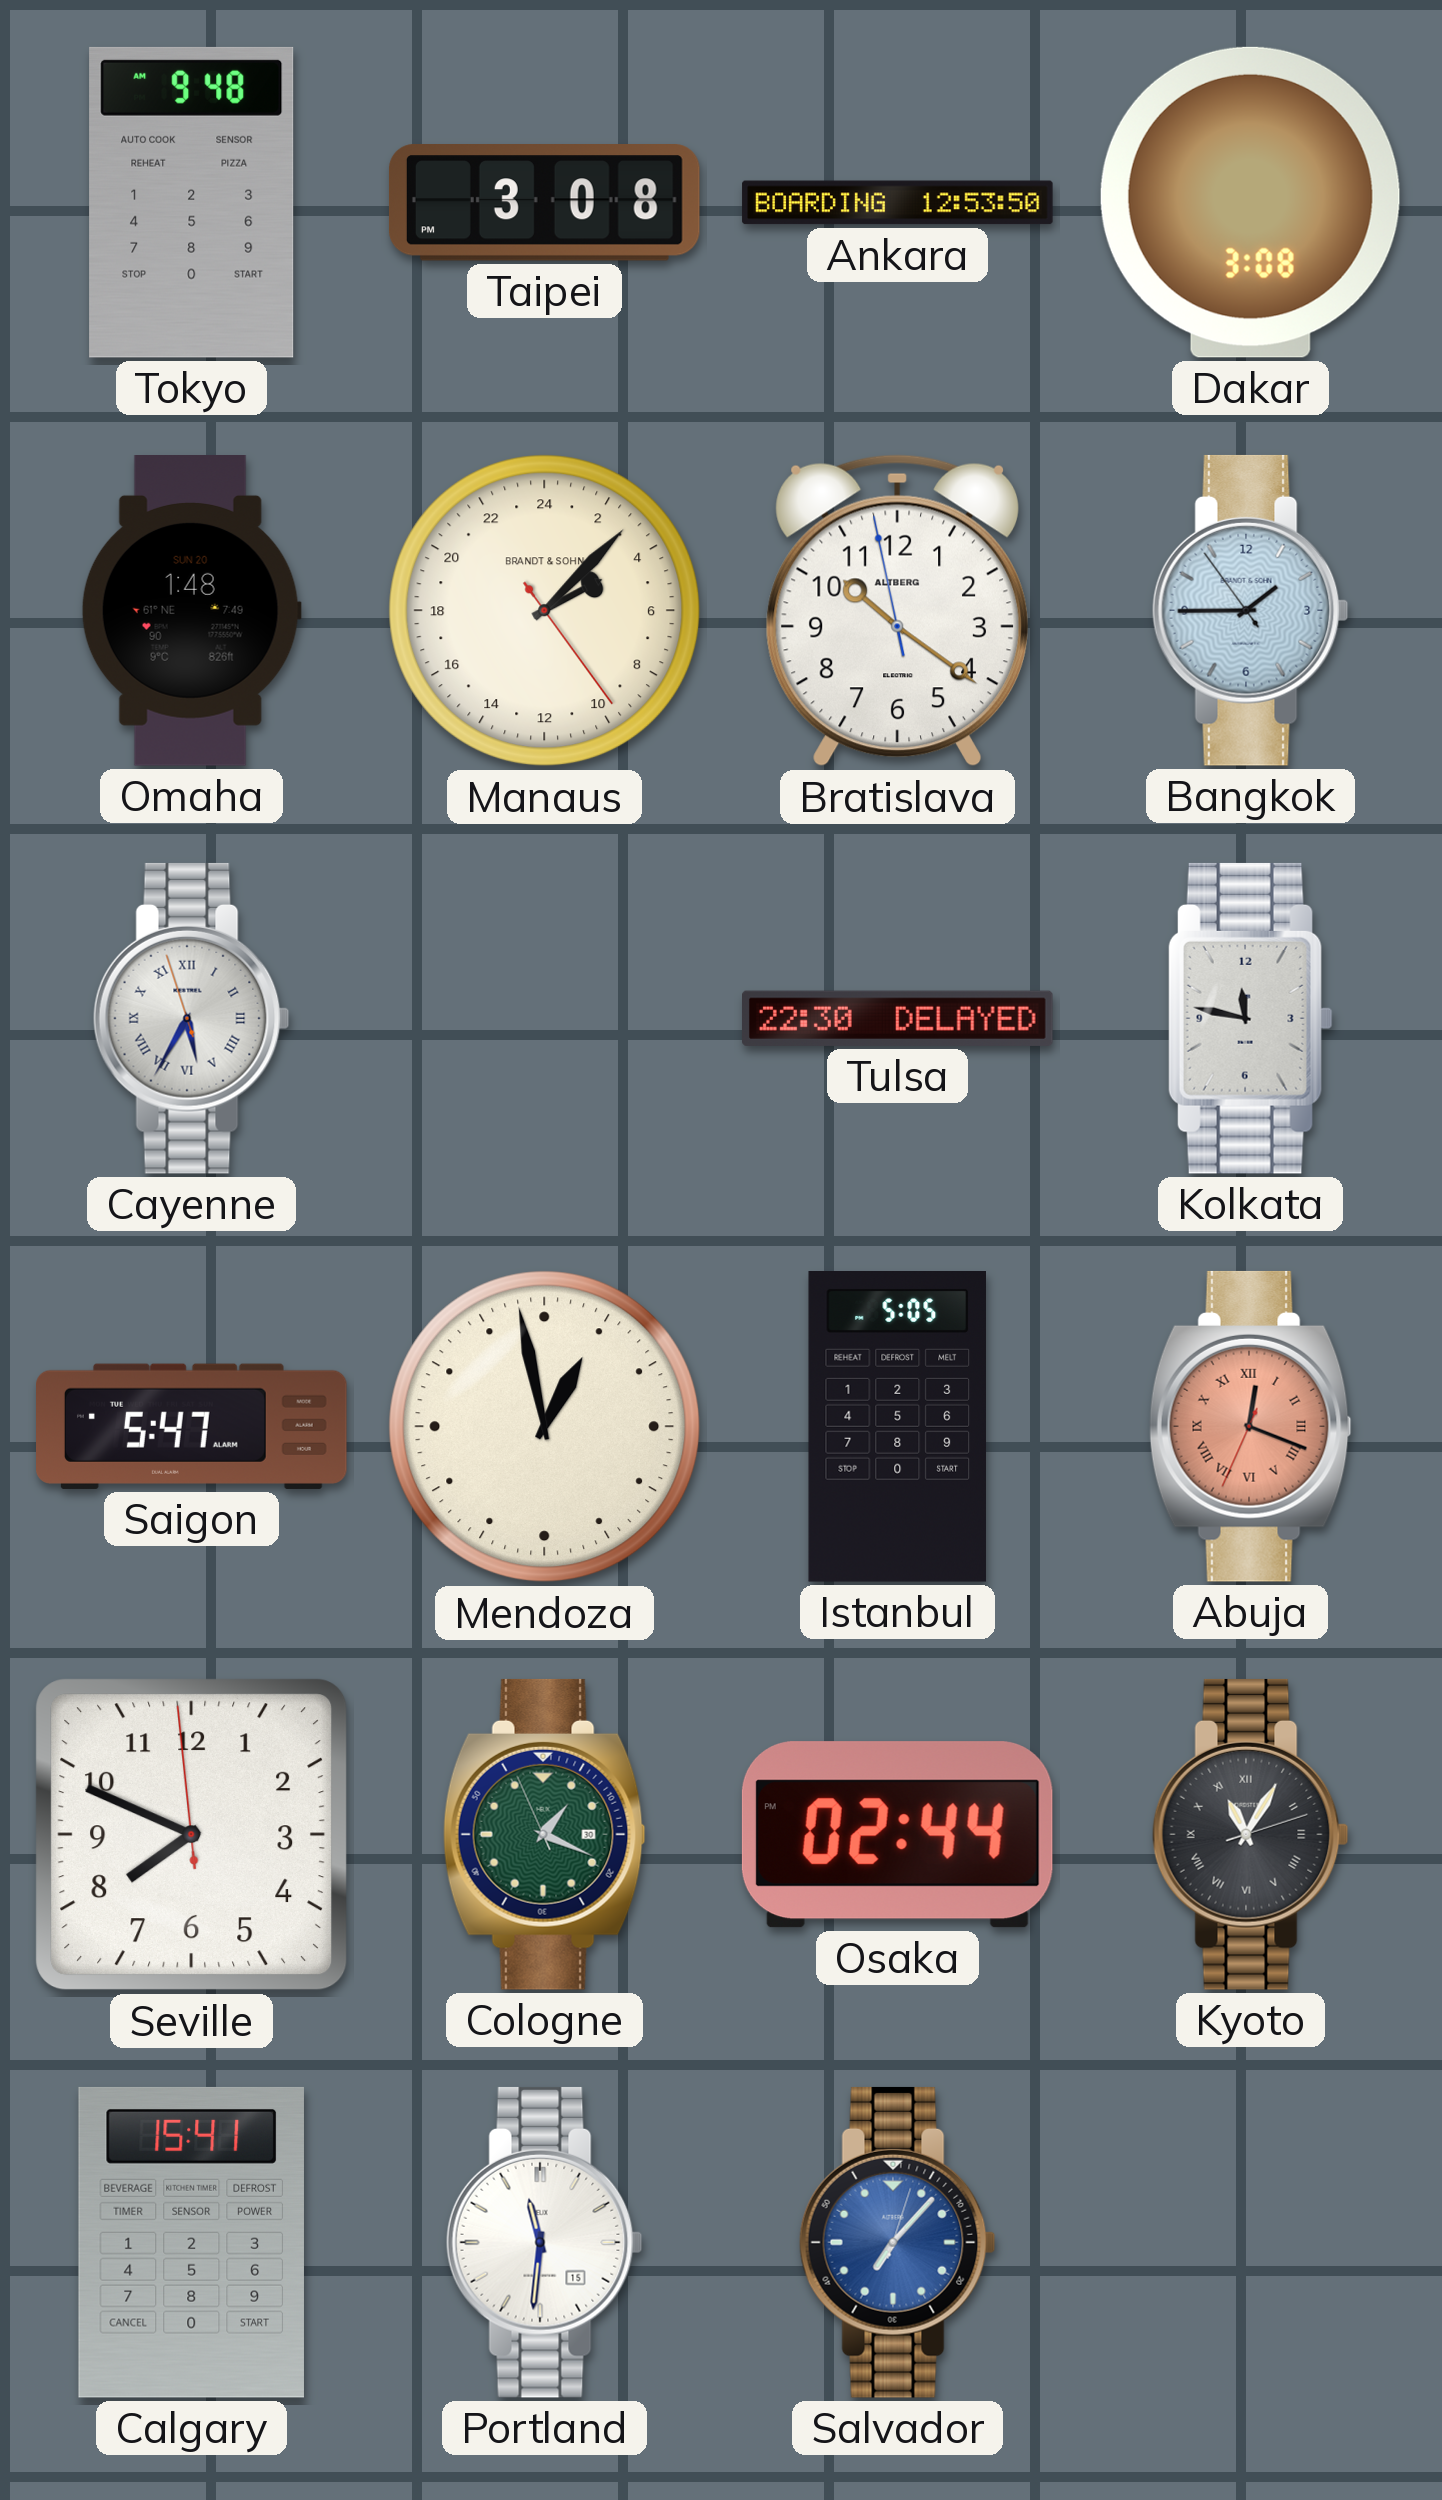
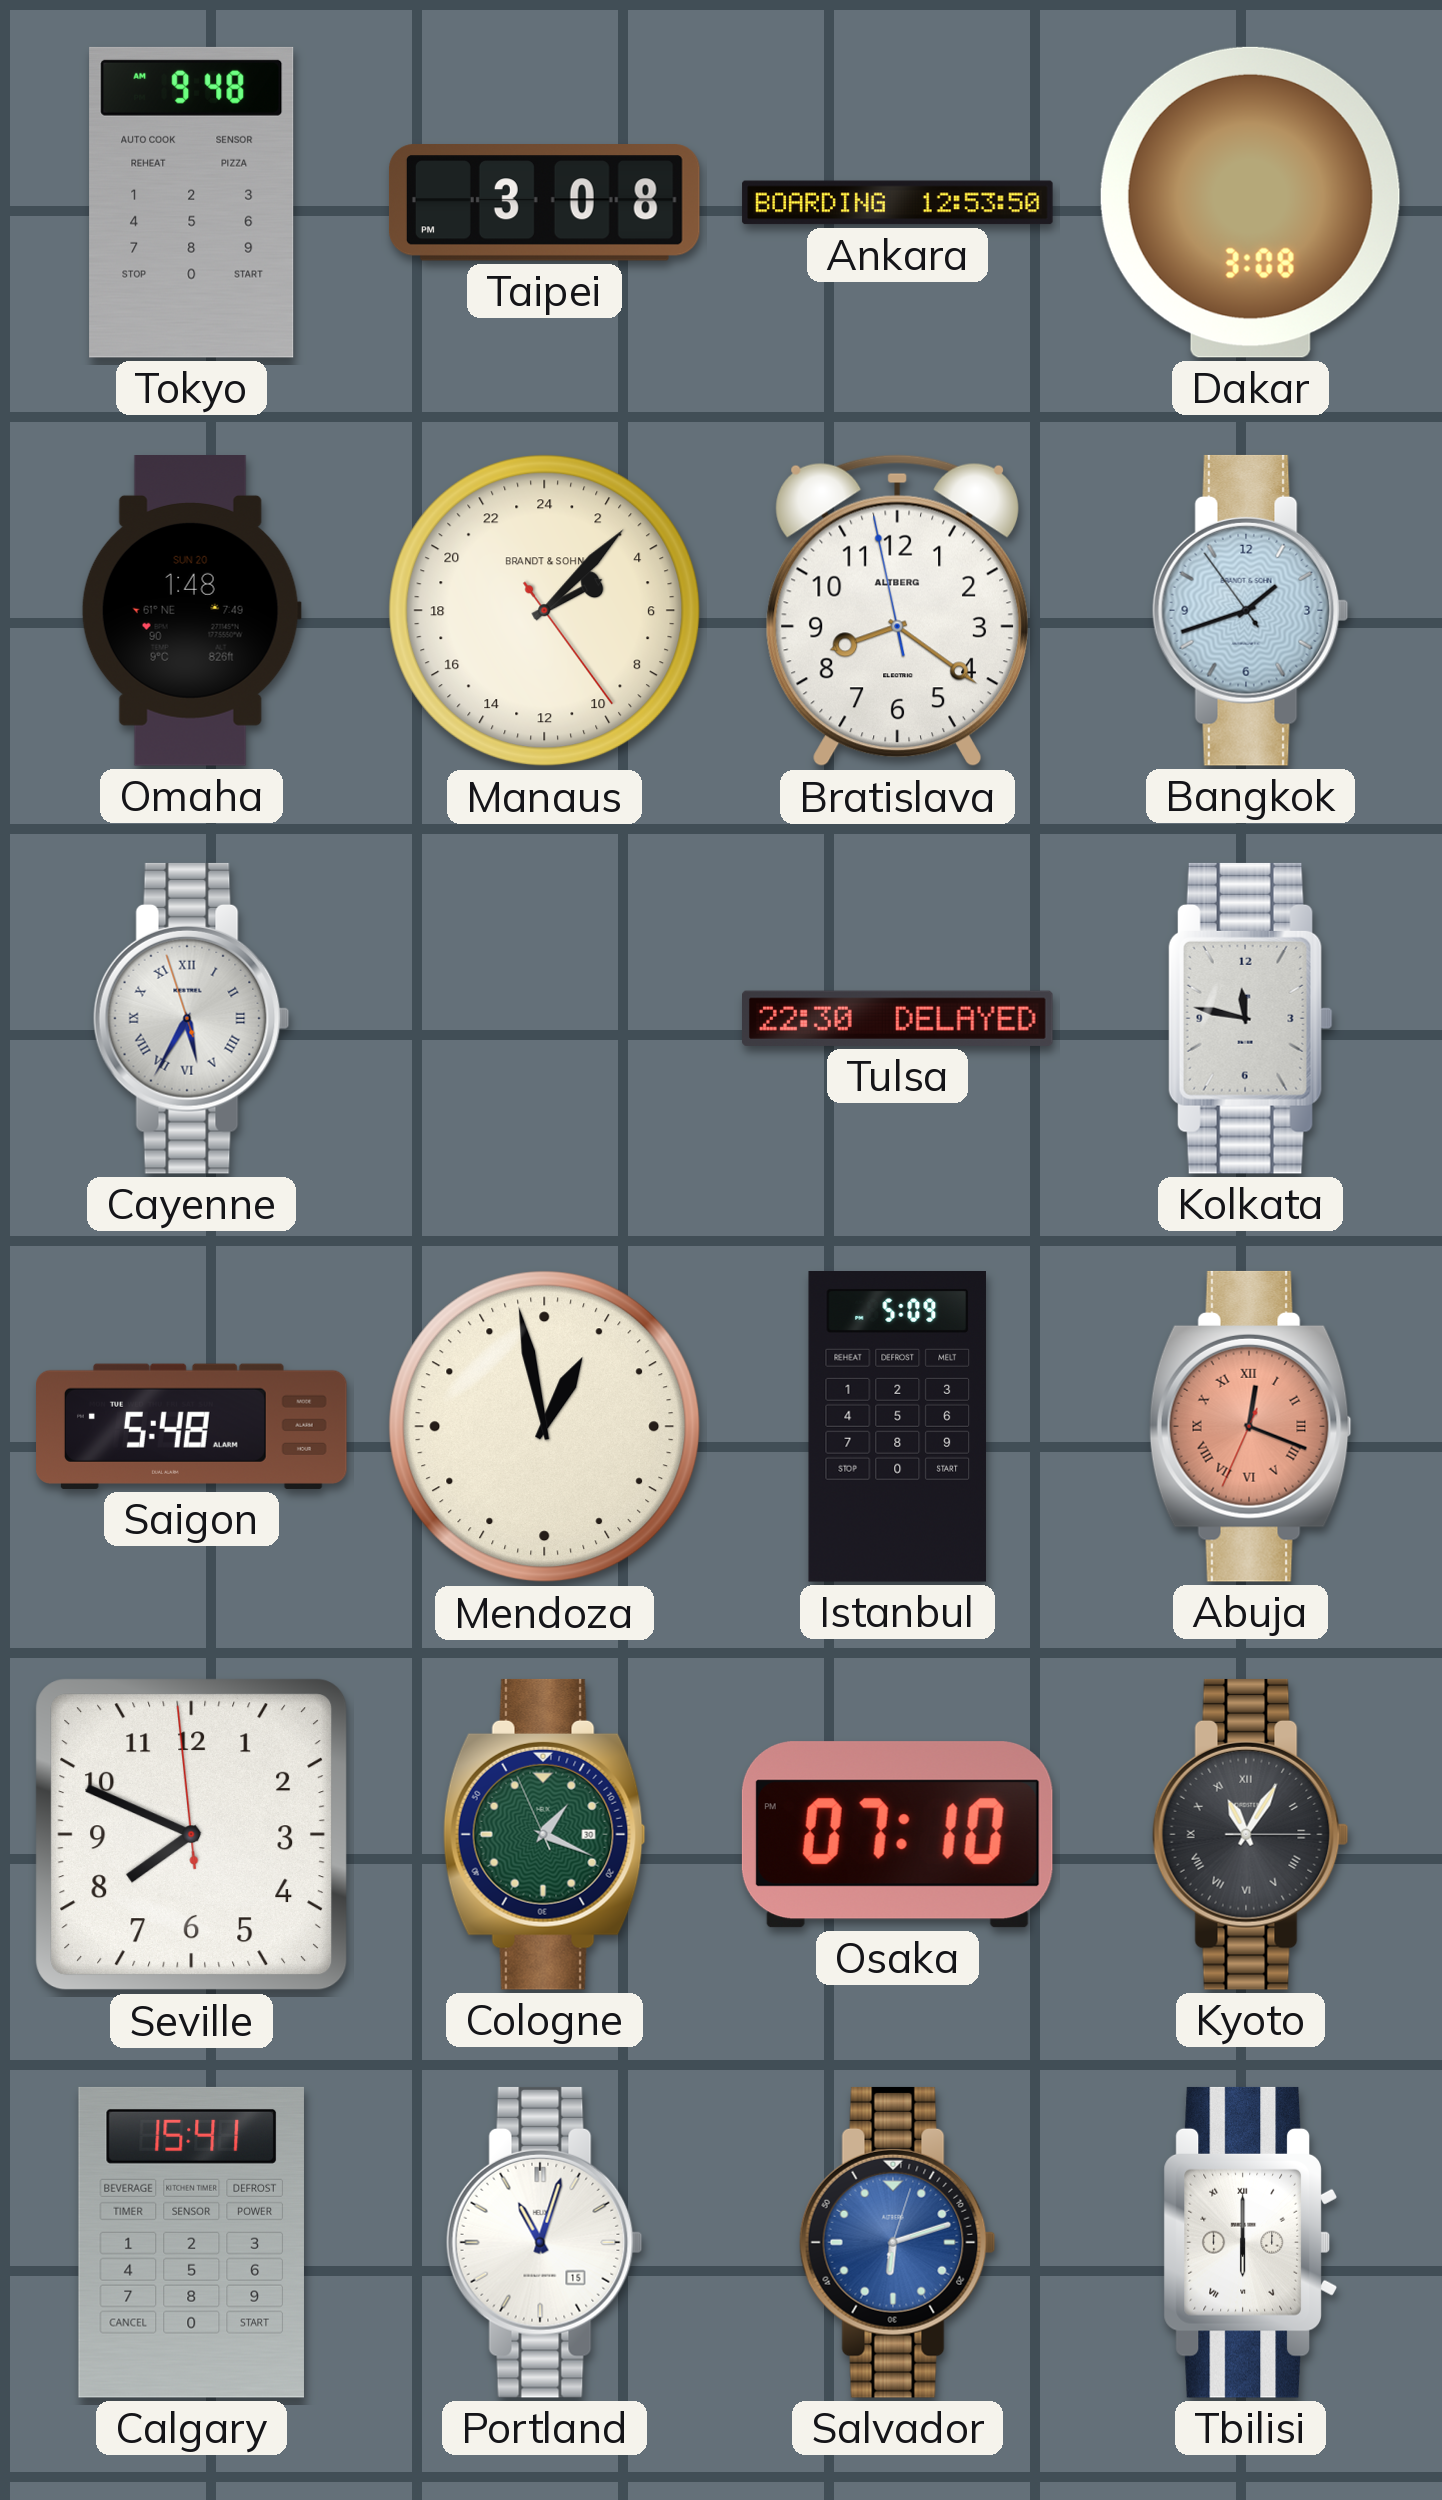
Bratislava: 10:20 -> 8:20 (897, 611)
Bangkok: 1:44 -> 1:41 (1250, 610)
Saigon: 5:47 -> 5:48 (192, 1426)
Istanbul: 5:05 -> 5:09 (897, 1427)
Osaka: 02:44 -> 07:10 (897, 1835)
Kyoto: 11:05:12 -> 11:05:15 (1250, 1834)
Portland: 11:31 -> 11:03 (544, 2242)
Salvador: 7:07 -> 6:12 (897, 2242)
Tbilisi: none -> 6:00 (1250, 2242)
